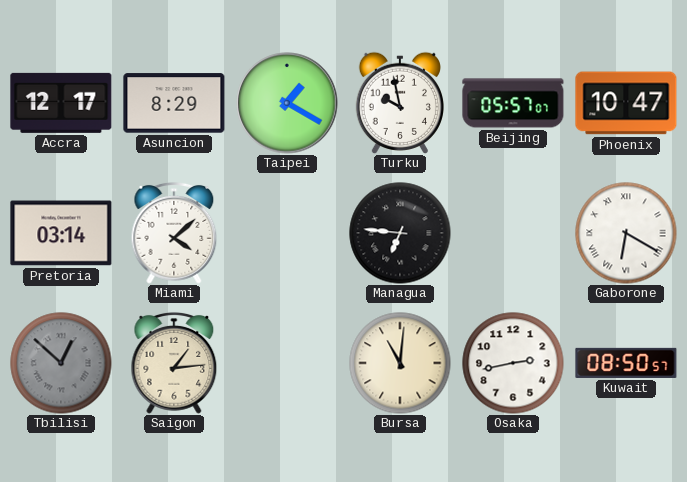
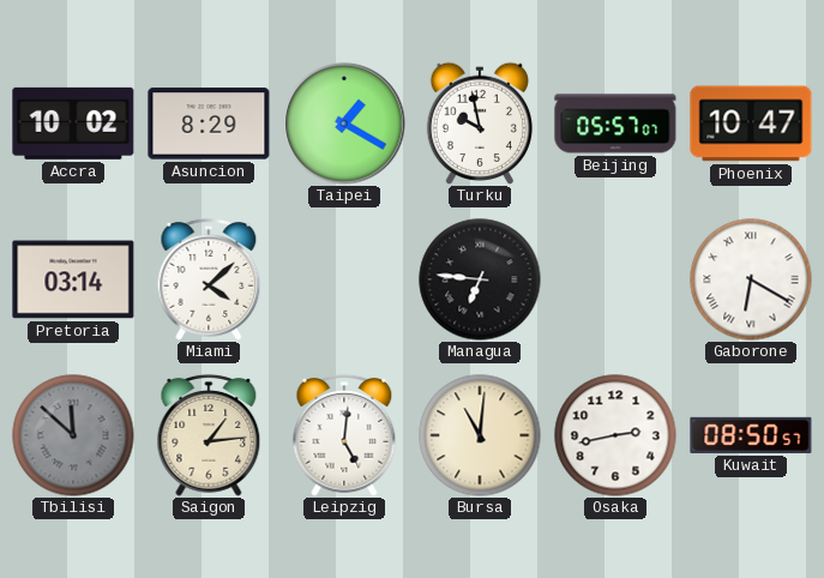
Accra: 12:17 -> 10:02 (73, 124)
Tbilisi: 12:52 -> 11:52 (73, 435)
Leipzig: none -> 5:01 (344, 435)
